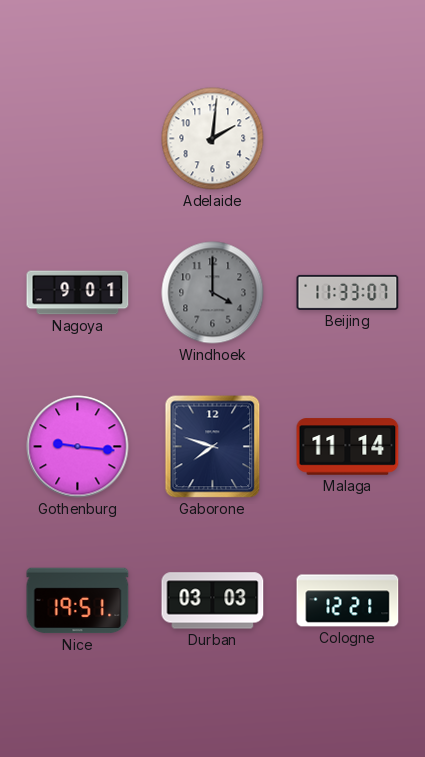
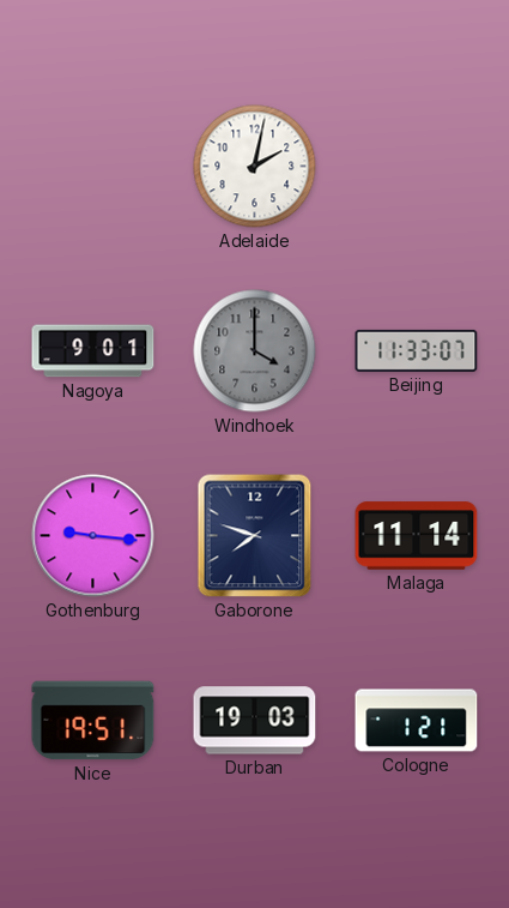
Adelaide: 2:01 -> 2:02 (255, 167)
Durban: 03:03 -> 19:03 (255, 721)
Cologne: 12:21 -> 1:21 (417, 721)
